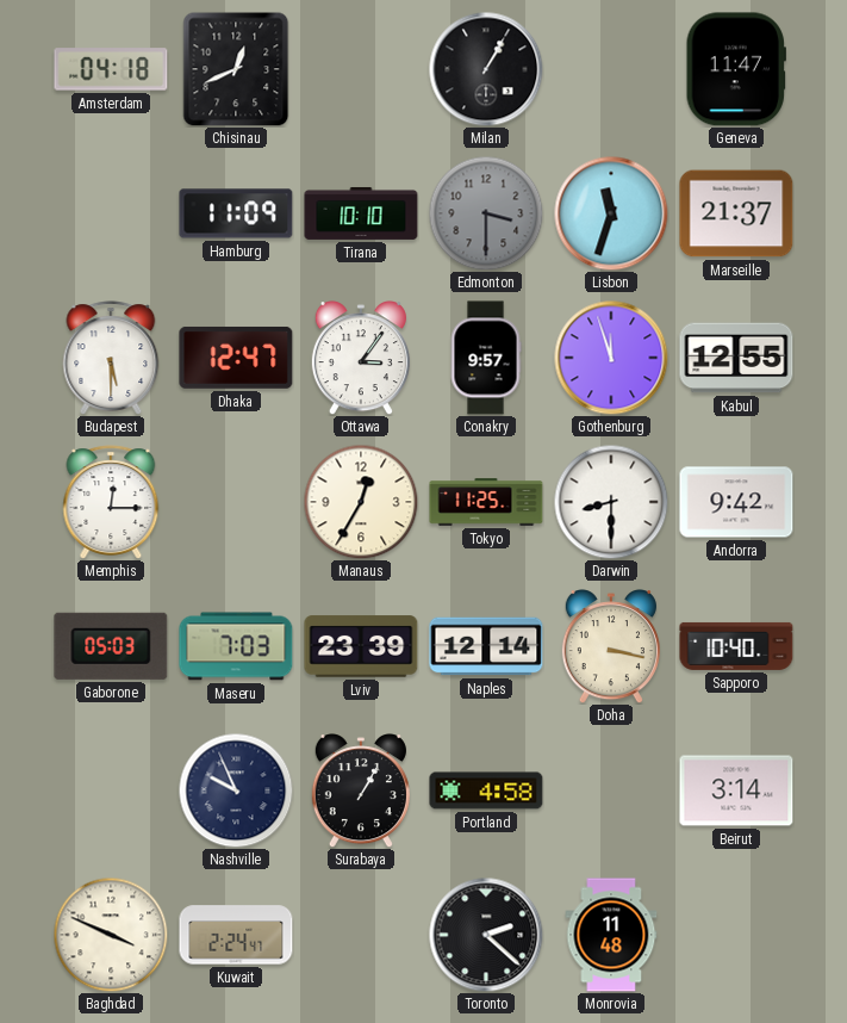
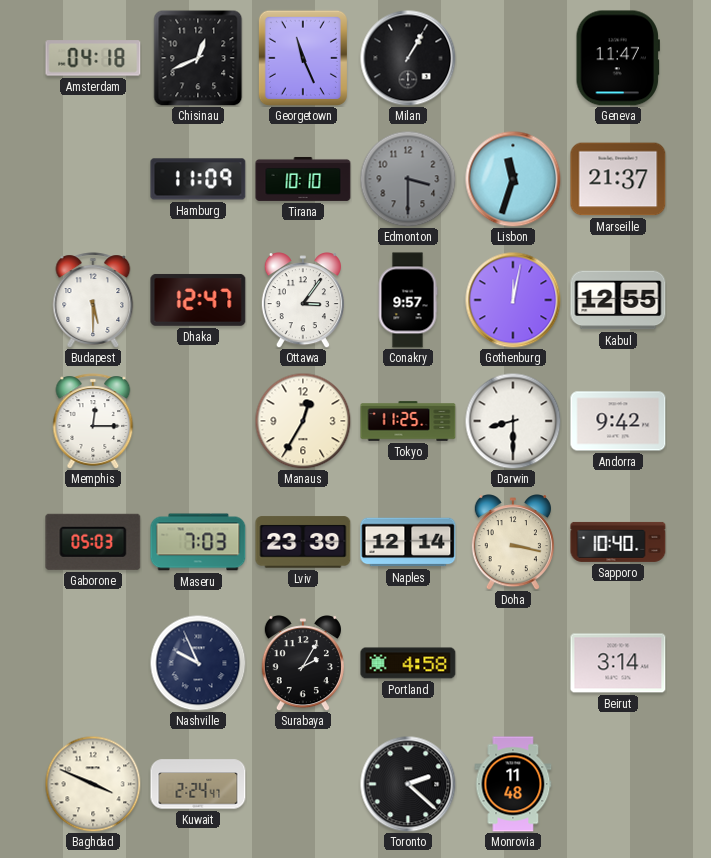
Georgetown: none -> 11:26 (303, 58)
Gothenburg: 11:57 -> 12:02 (513, 300)
Surabaya: 1:05 -> 2:05 (303, 663)
